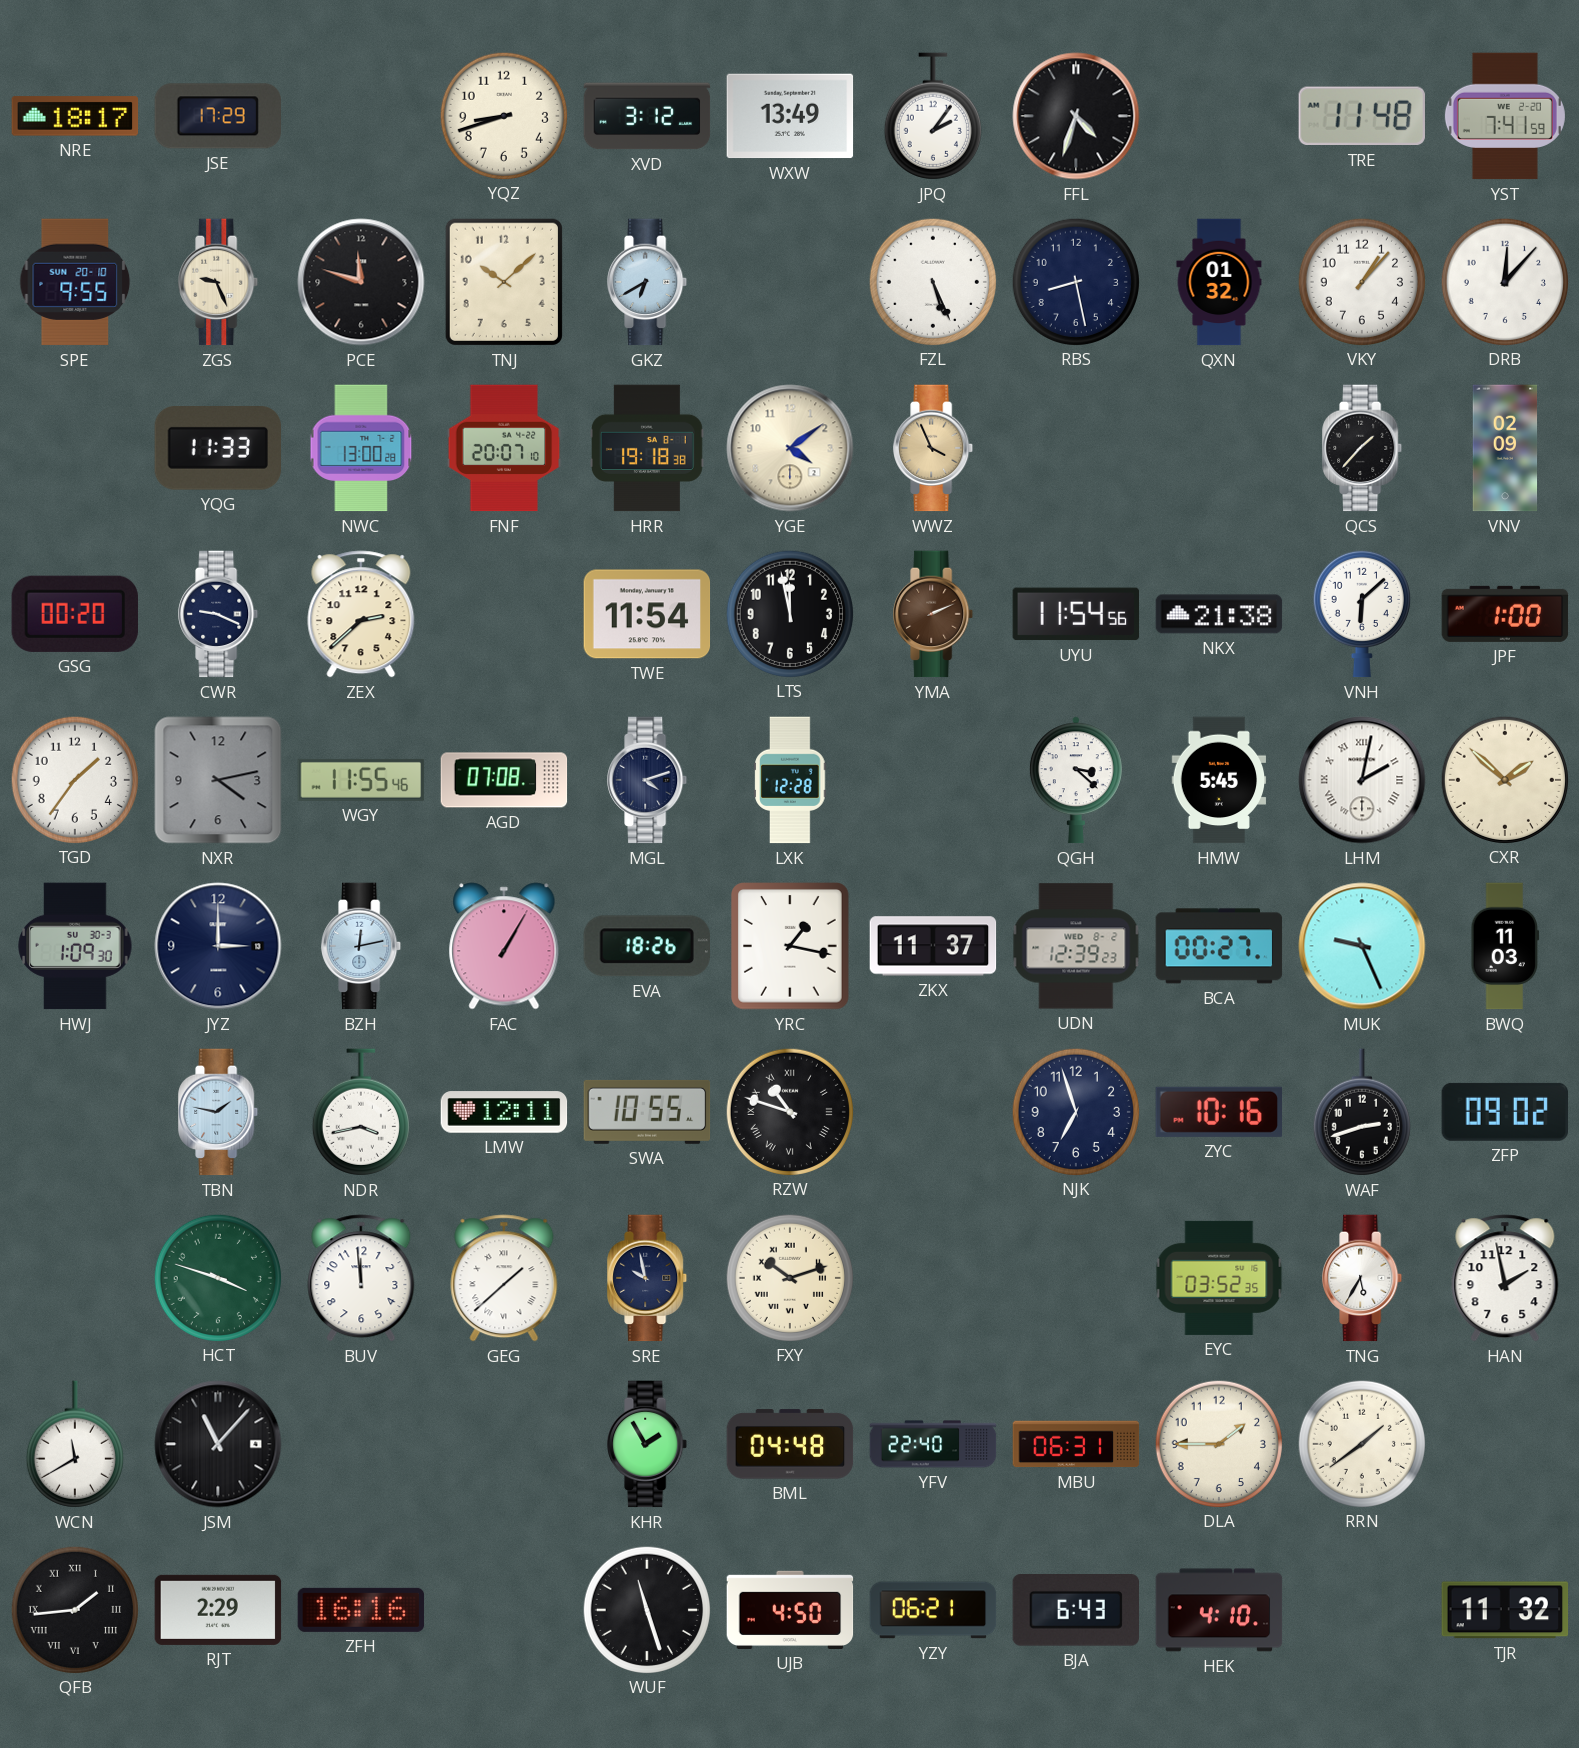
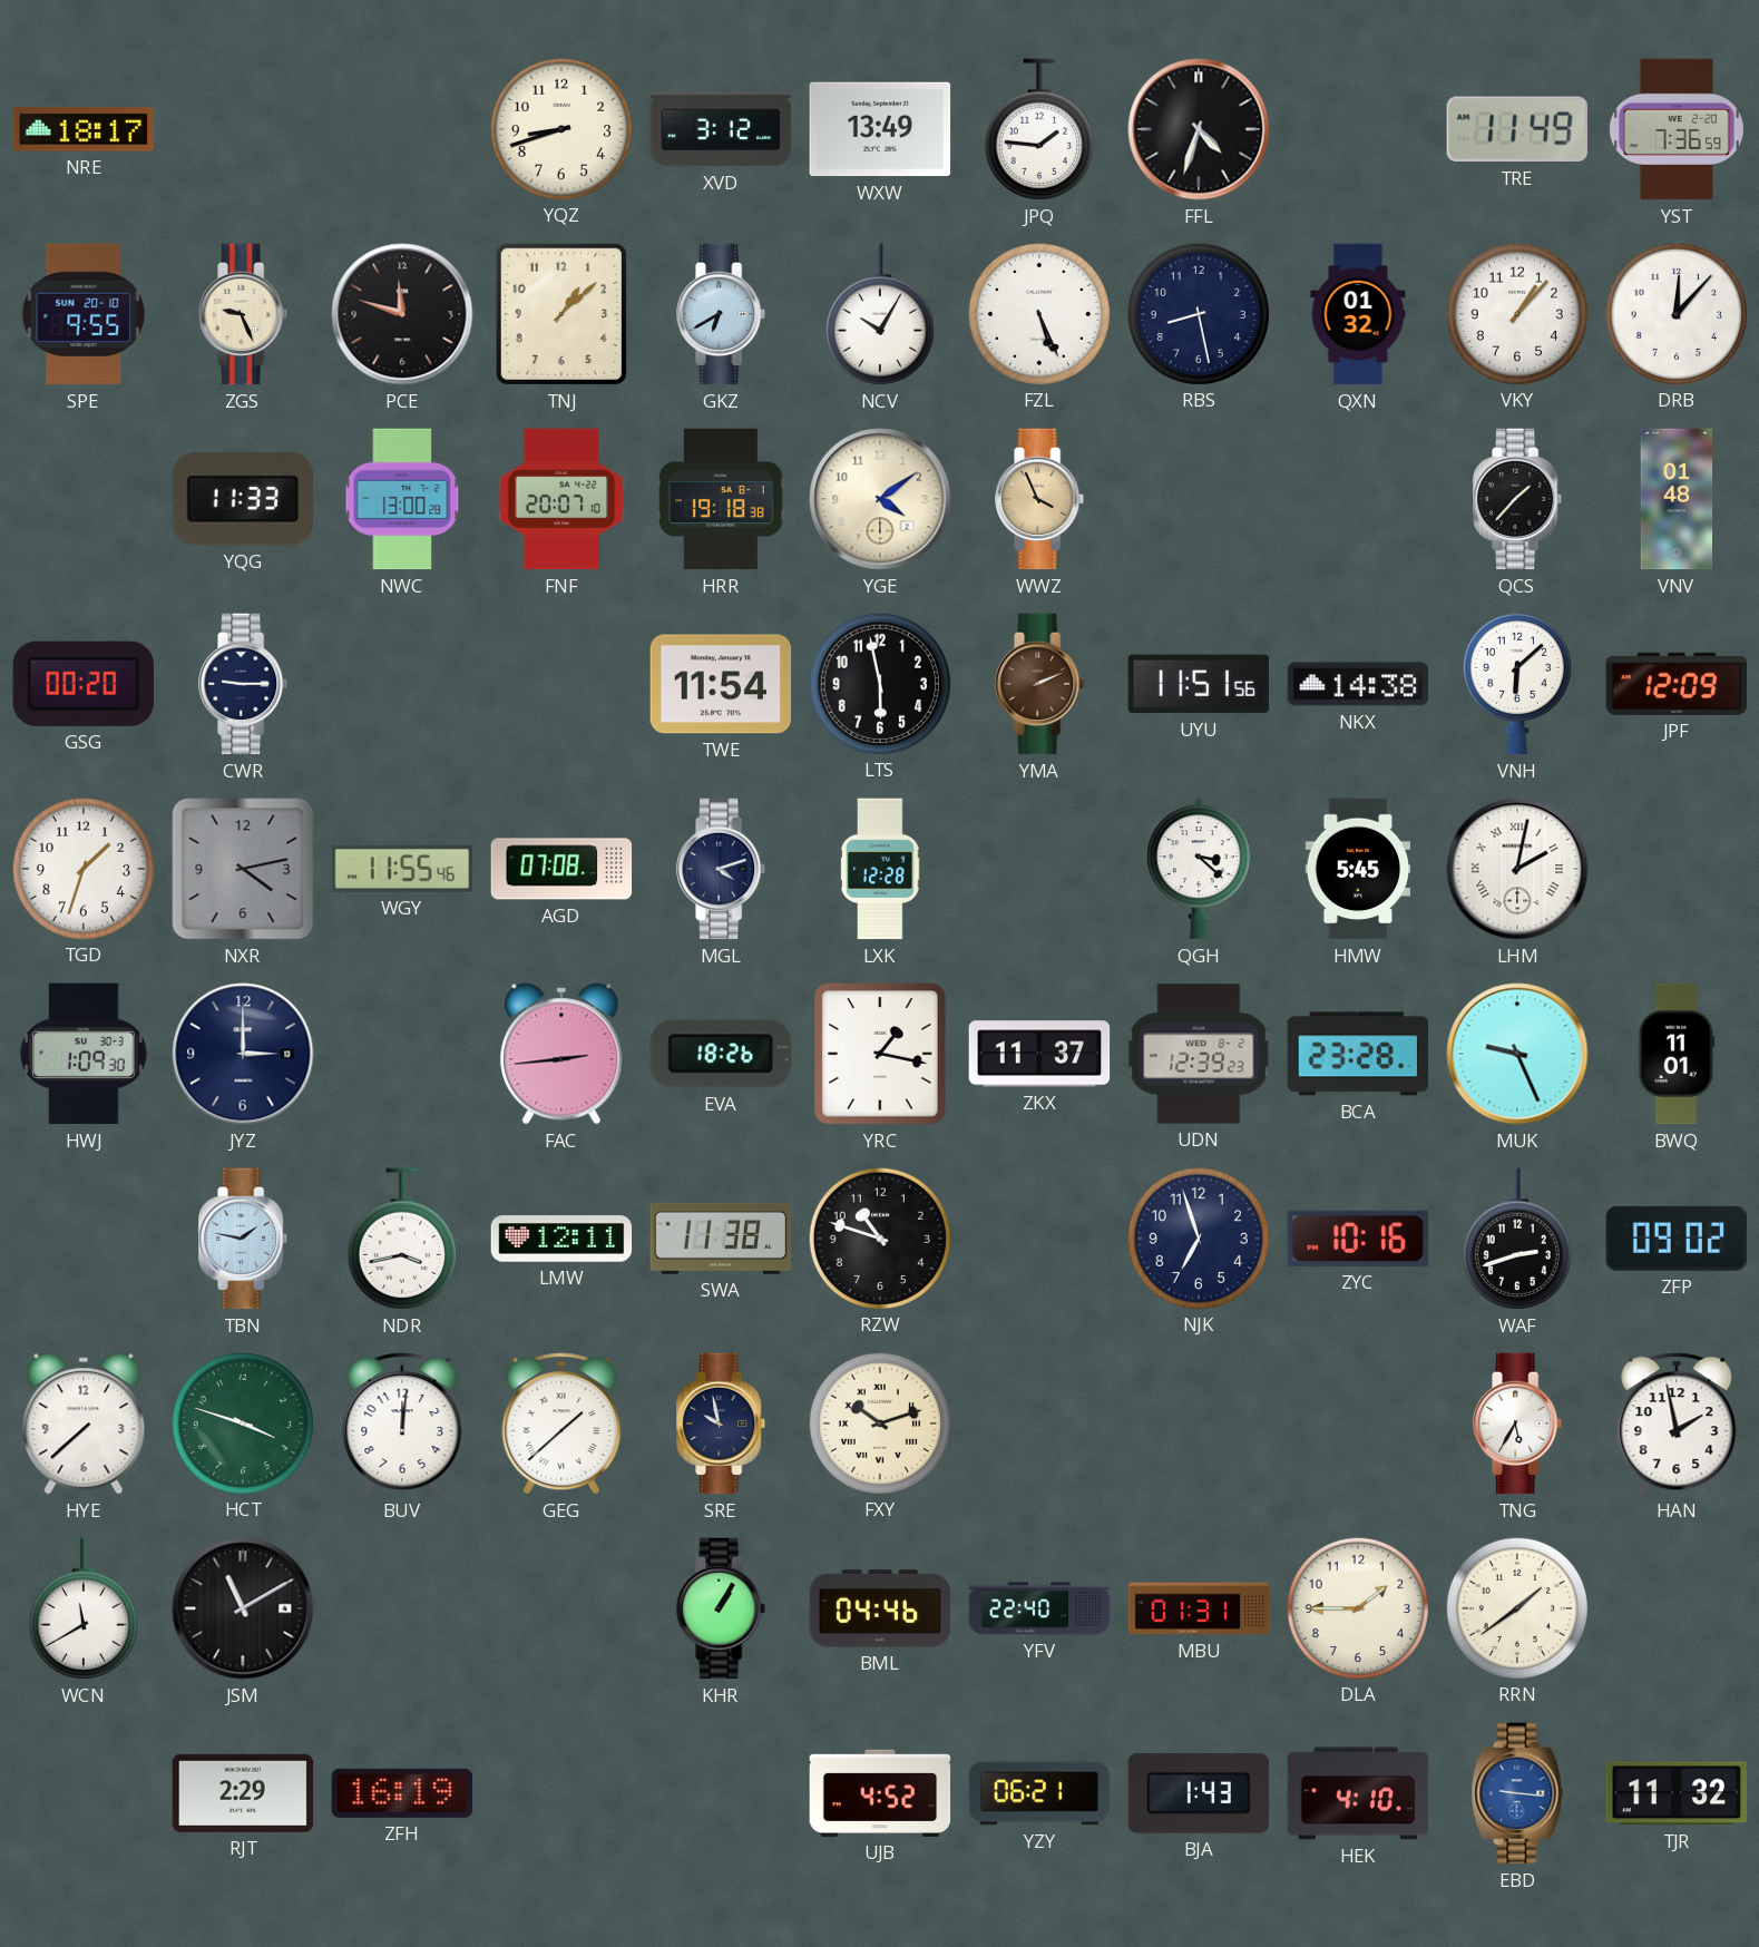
JSE: 17:29 -> none (217, 116)
JPQ: 2:06 -> 1:46 (1039, 129)
TRE: 11:48 -> 11:49 (1517, 129)
YST: 7:41 -> 7:36 (1677, 129)
TNJ: 10:08 -> 1:08 (561, 314)
NCV: none -> 10:05 (880, 314)
VNV: 02:09 -> 01:48 (1677, 499)
CWR: 9:19 -> 9:15 (244, 684)
ZEX: 2:38 -> none (361, 614)
LTS: 11:58 -> 5:58 (879, 683)
UYU: 11:54 -> 11:51 (1198, 684)
NKX: 21:38 -> 14:38 (1358, 684)
JPF: 1:00 -> 12:09 (1677, 684)
TGD: 1:36 -> 1:33 (82, 868)
CXR: 1:52 -> none (1504, 779)
BZH: 12:13 -> none (362, 946)
FAC: 1:05 -> 2:44 (561, 1054)
BCA: 00:27 -> 23:28 (1358, 1054)
BWQ: 11:03 -> 11:01 (1677, 1054)
SWA: 10:55 -> 11:38 (721, 1239)
RZW numerals: Roman -> Arabic (879, 1237)
HYE: none -> 7:38 (84, 1423)
BUV: 11:59 -> 12:01 (402, 1423)
EYC: 03:52 -> none (1219, 1278)
JSM: 11:07 -> 11:10 (243, 1608)
KHR: 1:55 -> 1:05 (722, 1608)
BML: 04:48 -> 04:46 (880, 1608)
MBU: 06:31 -> 01:31 (1199, 1608)
QFB: 1:44 -> none (74, 1609)
ZFH: 16:16 -> 16:19 (402, 1793)
WUF: 11:27 -> none (646, 1609)
UJB: 4:50 -> 4:52 (880, 1793)
BJA: 6:43 -> 1:43 (1199, 1793)
EBD: none -> 9:16 (1517, 1793)
